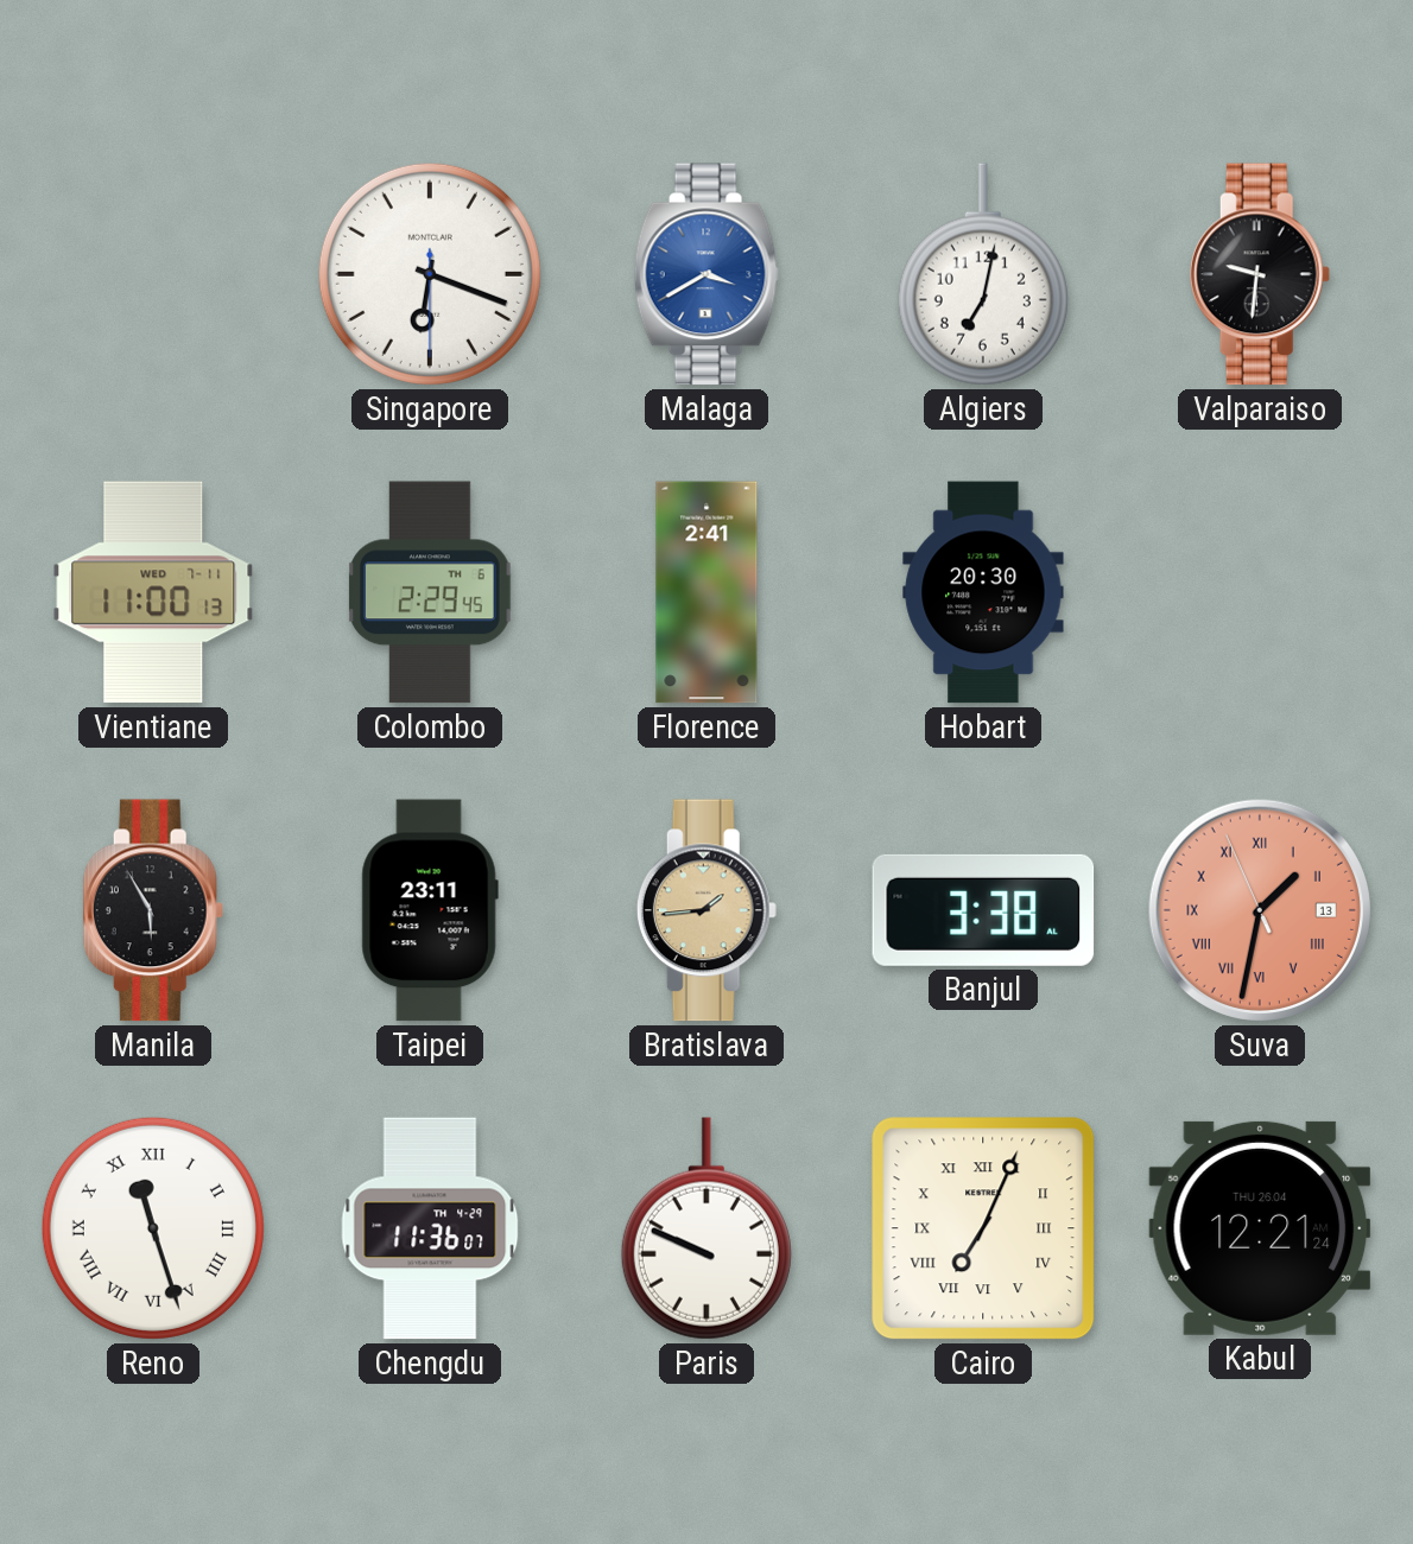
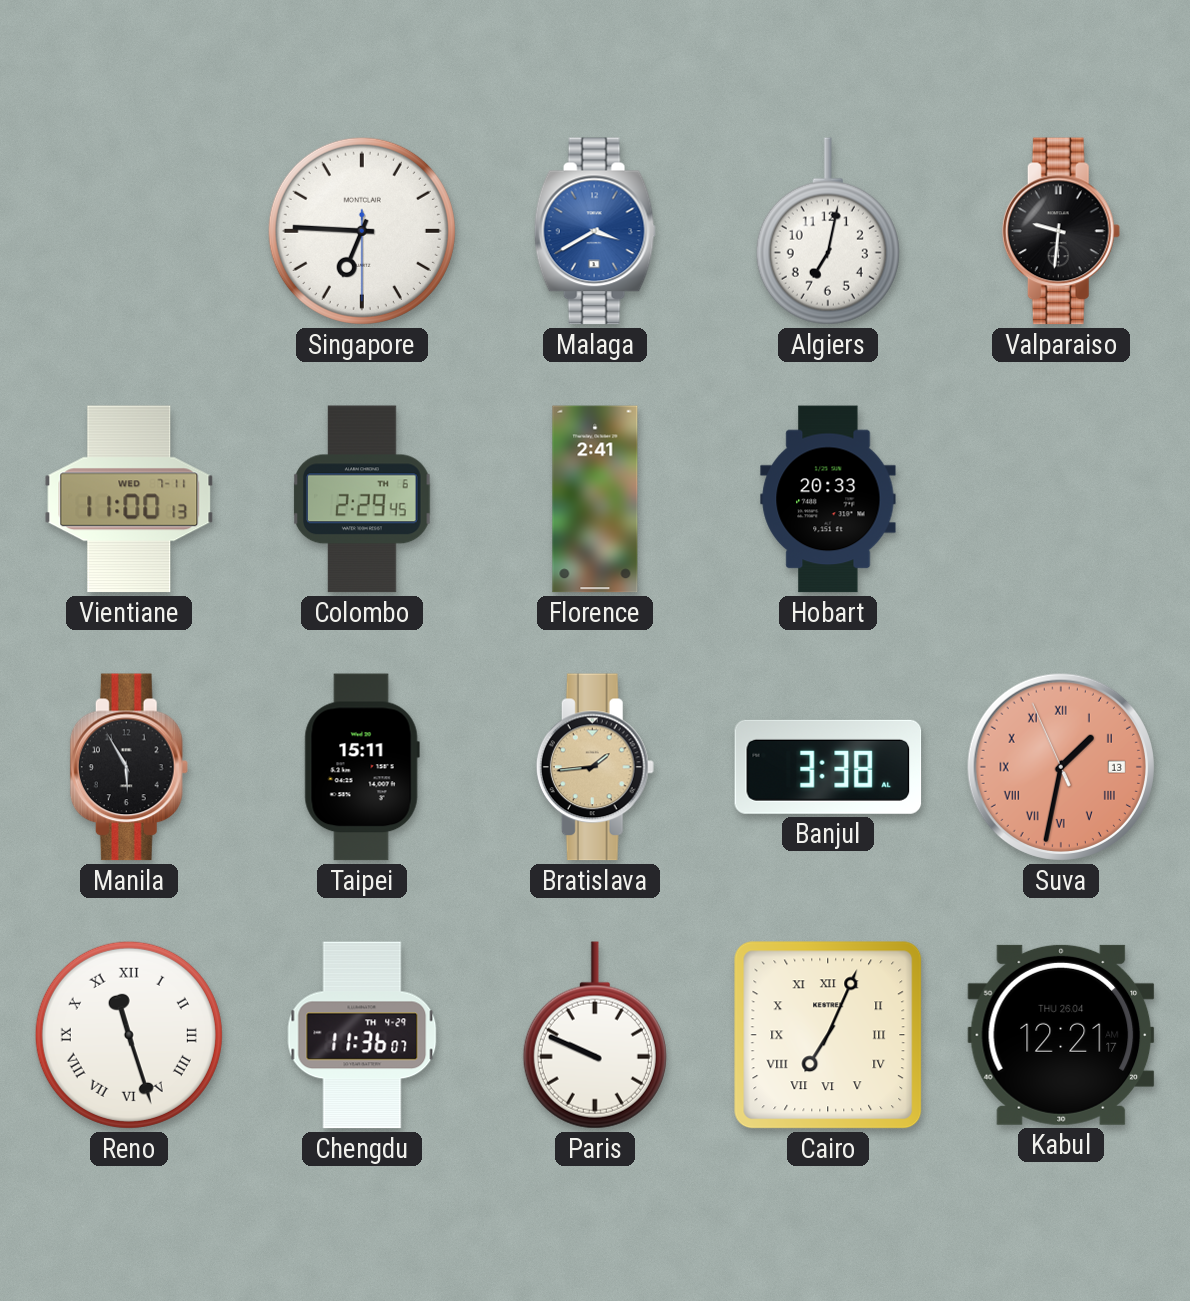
Singapore: 6:18 -> 6:45 (362, 231)
Hobart: 20:30 -> 20:33 (828, 499)
Taipei: 23:11 -> 15:11 (362, 767)
Kabul: 12:21:24 AM -> 12:21:17 AM (1061, 1035)
